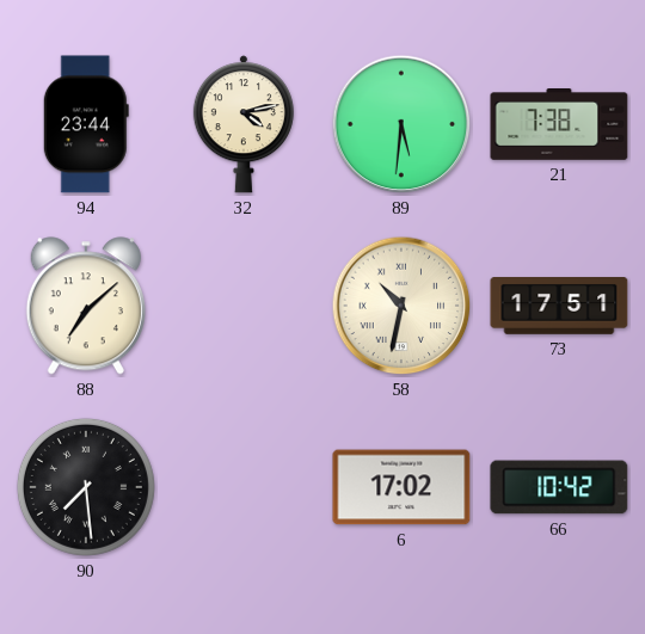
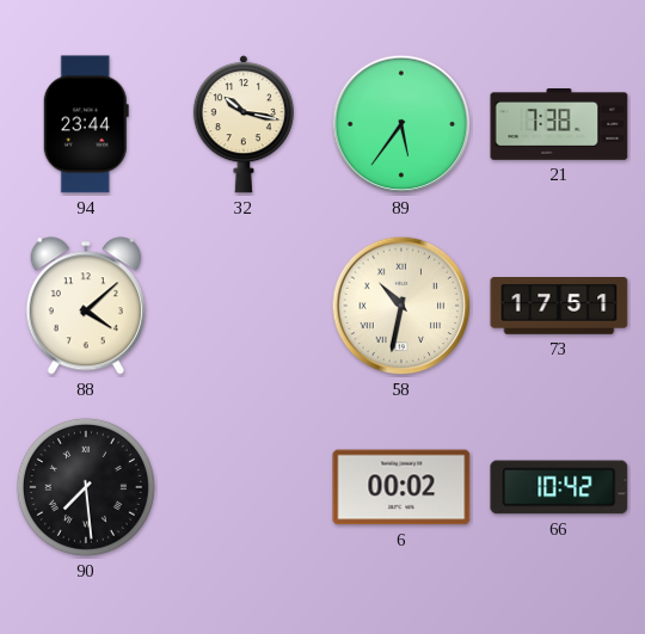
32: 4:13 -> 10:17 (244, 124)
89: 5:31 -> 5:36 (401, 124)
88: 7:08 -> 4:08 (86, 306)
6: 17:02 -> 00:02 (401, 487)
